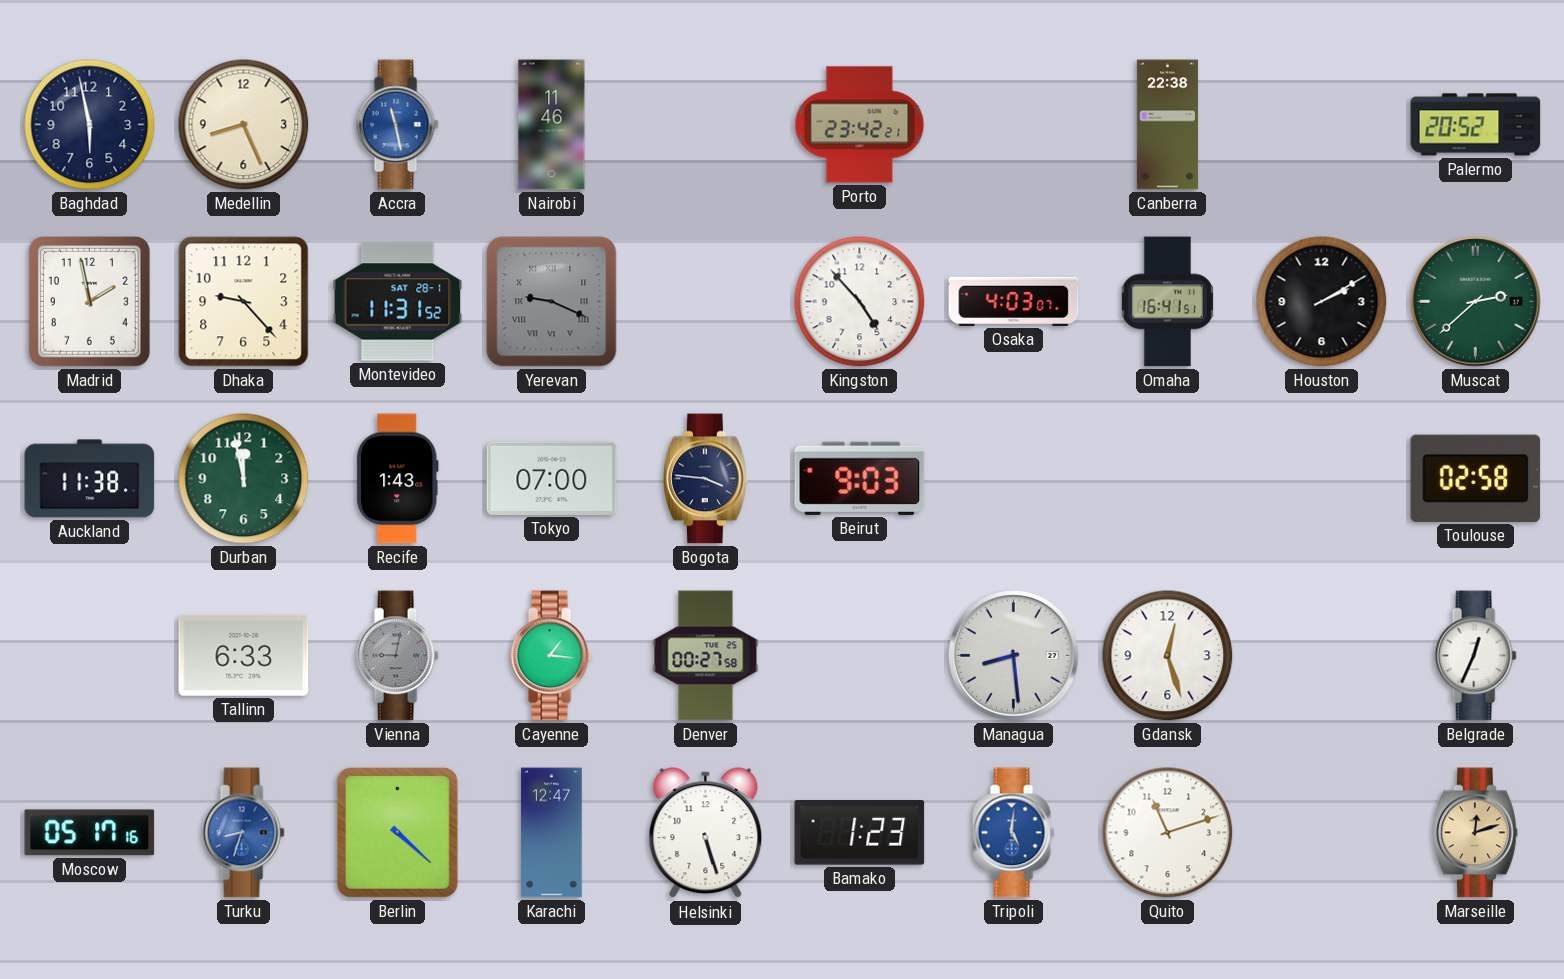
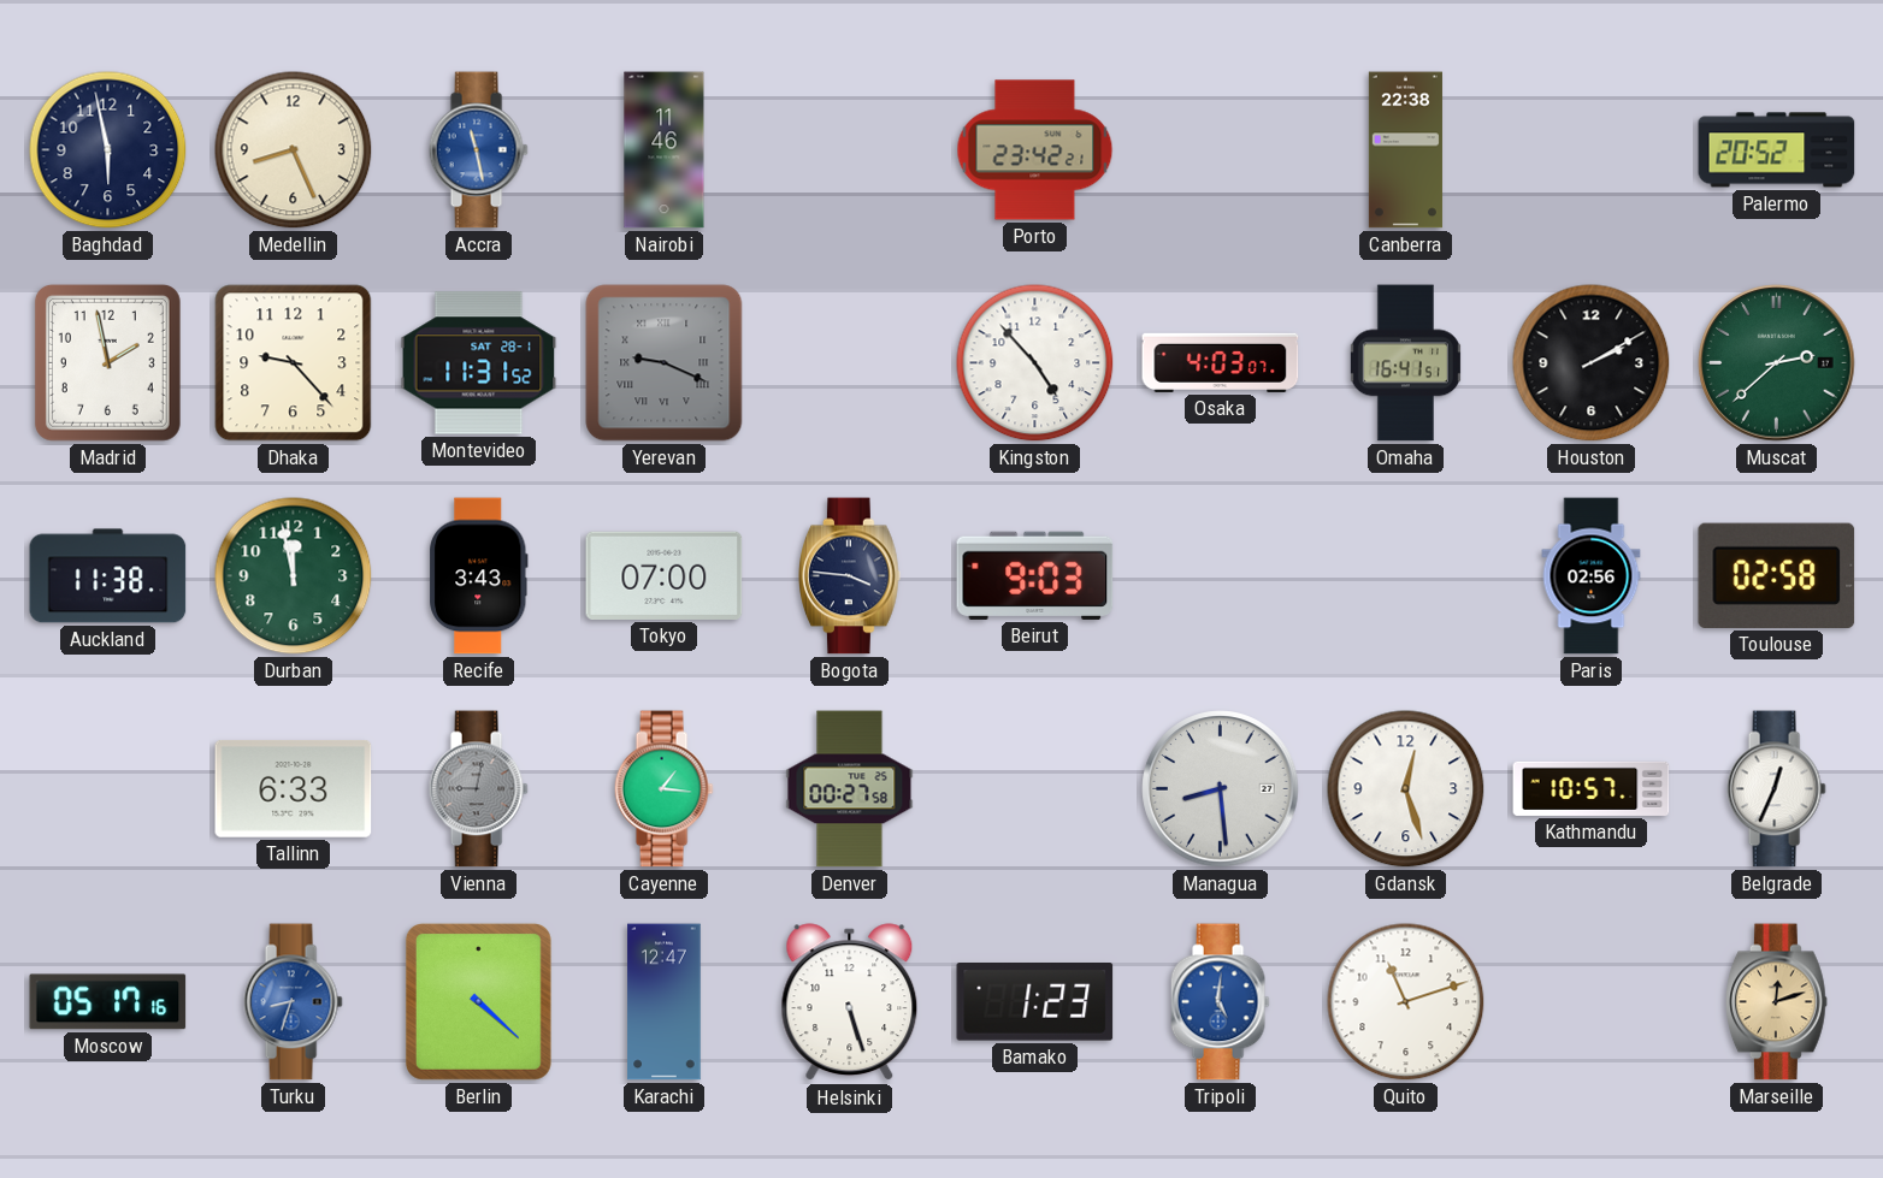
Recife: 1:43 -> 3:43 (479, 576)
Paris: none -> 02:56 (1592, 576)
Kathmandu: none -> 10:57 (1592, 788)
